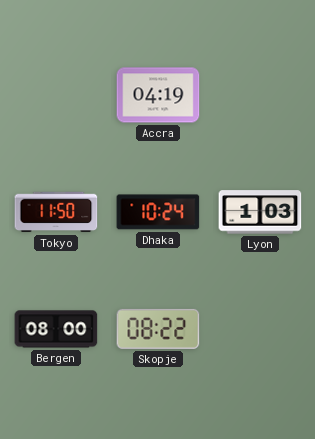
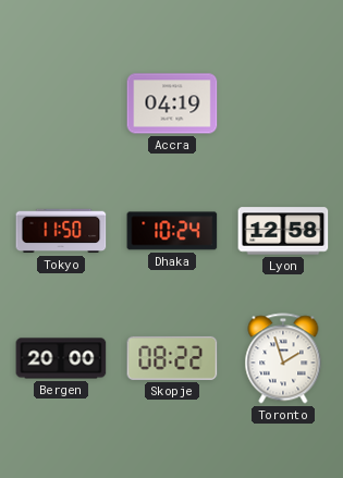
Lyon: 1:03 -> 12:58 (283, 231)
Bergen: 08:00 -> 20:00 (61, 358)
Toronto: none -> 1:57 (283, 358)
